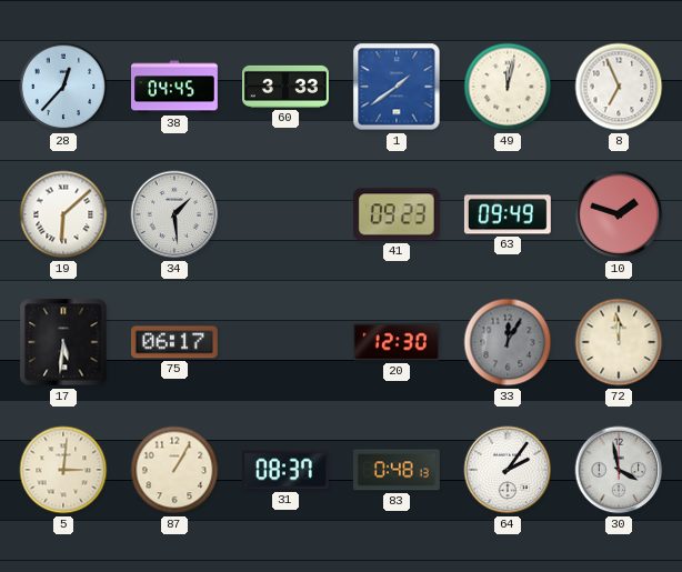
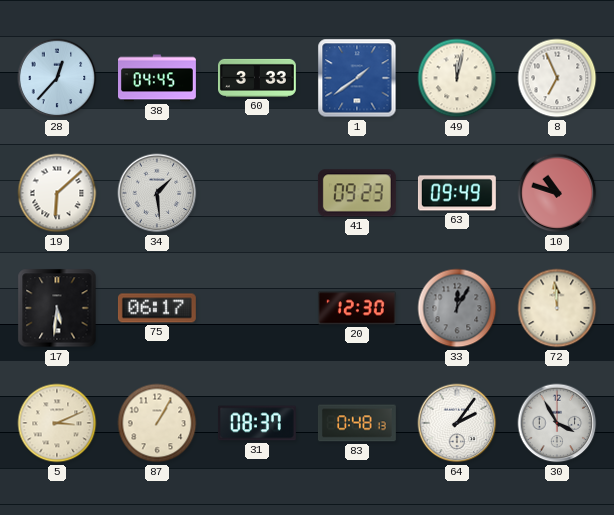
10: 1:48 -> 10:48 (557, 193)
5: 3:01 -> 3:11 (57, 423)
30: 3:58 -> 3:55 (557, 423)
